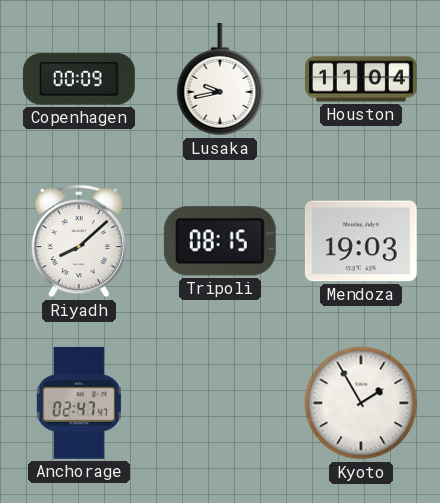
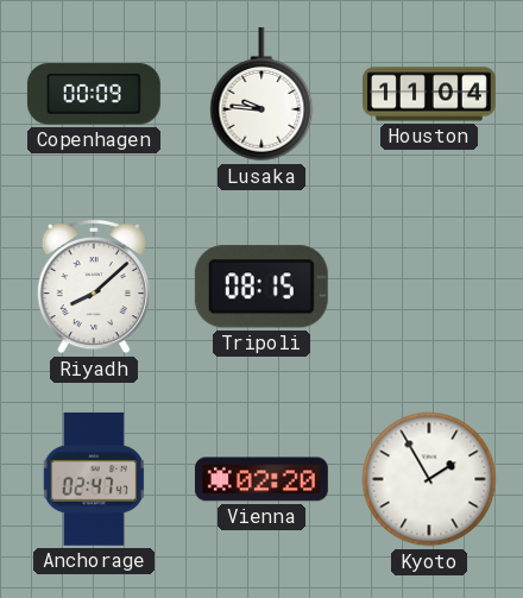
Lusaka: 9:43 -> 9:46 (261, 94)
Mendoza: 19:03 -> none (361, 241)
Vienna: none -> 02:20 (261, 479)
